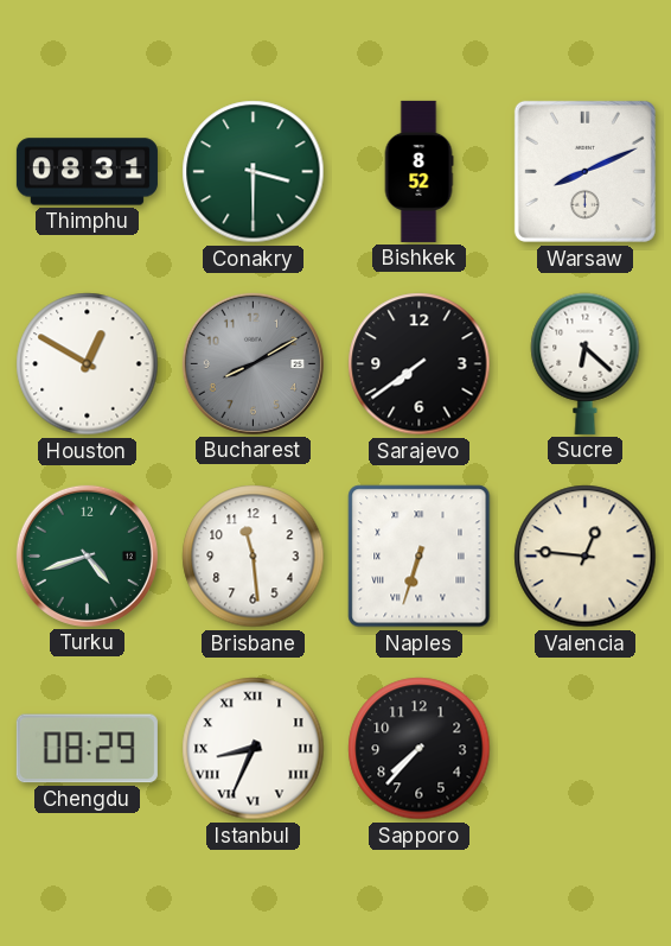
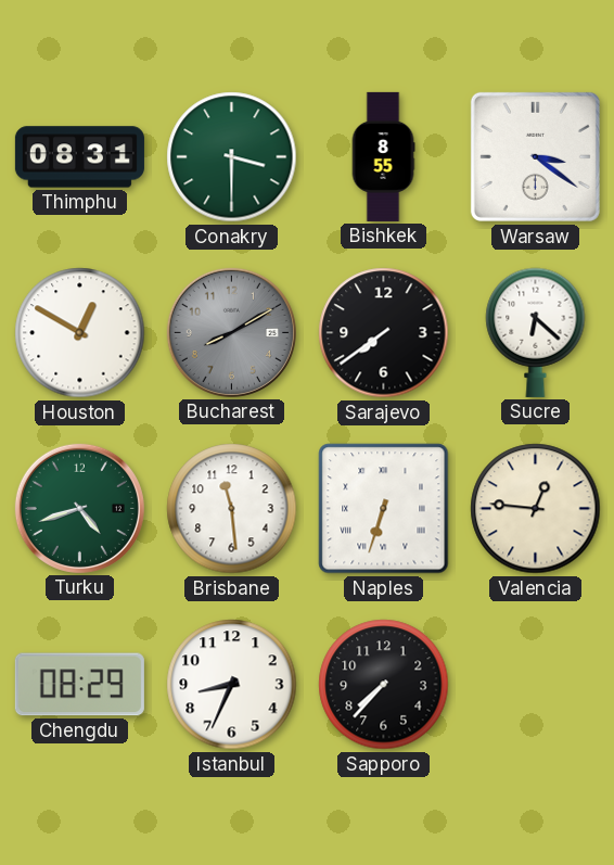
Bishkek: 8:52 -> 8:55 (383, 156)
Warsaw: 8:11 -> 3:21 (535, 156)
Istanbul numerals: Roman -> Arabic (232, 685)
